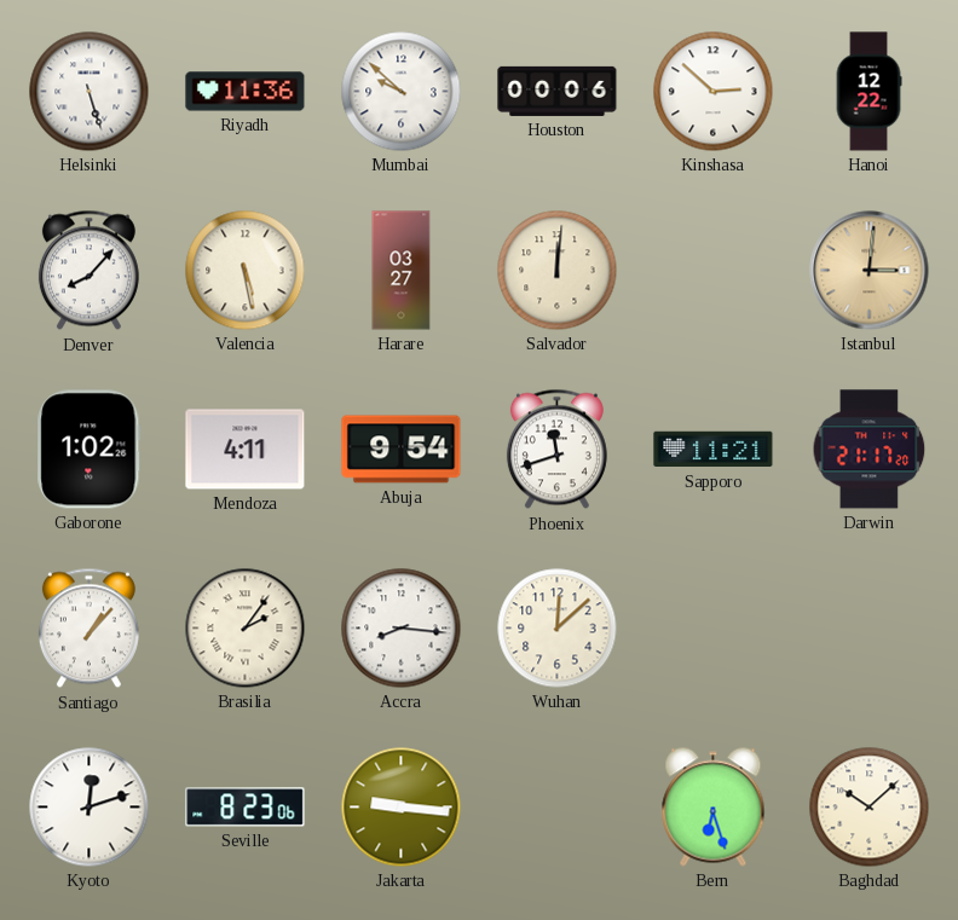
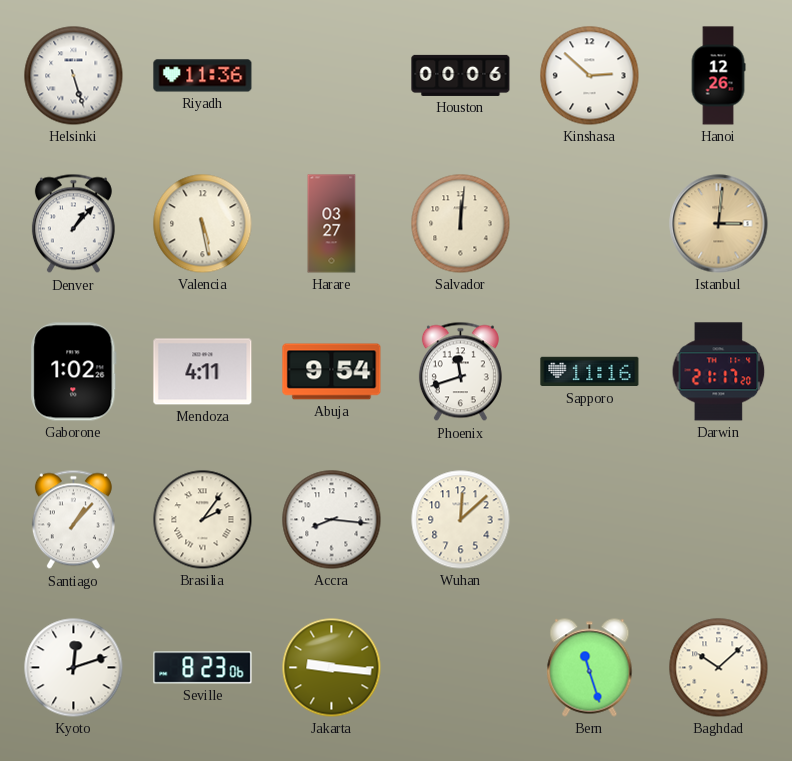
Mumbai: 9:52 -> none (402, 92)
Hanoi: 12:22 -> 12:26 (718, 76)
Denver: 8:07 -> 1:07 (73, 224)
Sapporo: 11:21 -> 11:16 (590, 372)
Bern: 6:27 -> 11:27 (590, 668)
